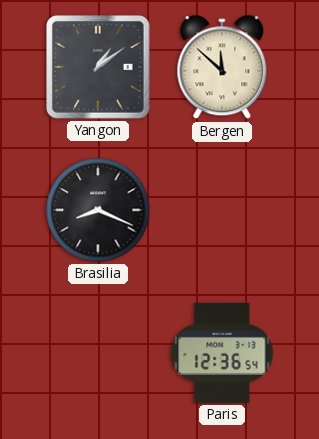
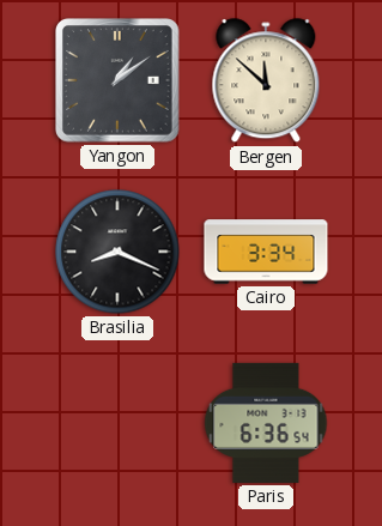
Cairo: none -> 3:34 (266, 252)
Paris: 12:36 -> 6:36 (266, 423)
